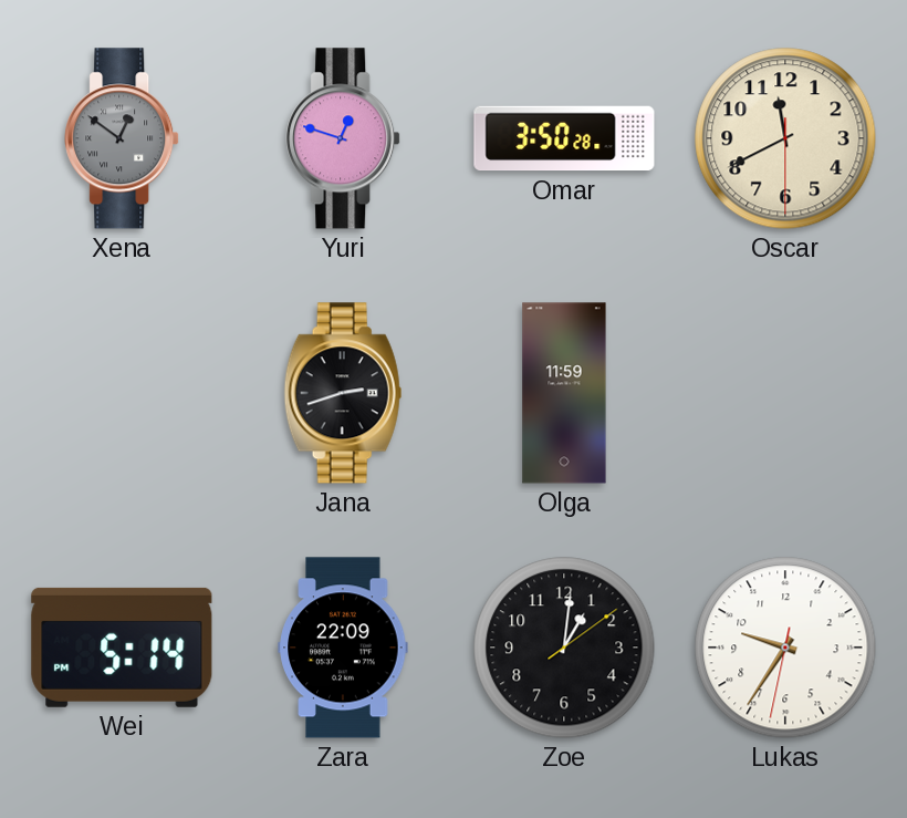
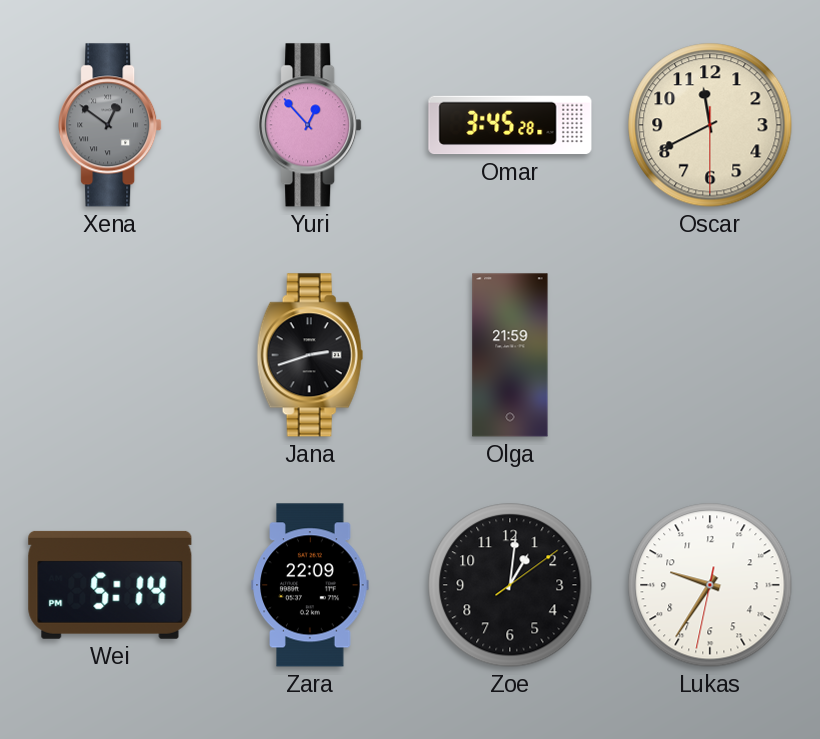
Yuri: 12:48 -> 12:53 (310, 125)
Omar: 3:50 -> 3:45 (510, 125)
Olga: 11:59 -> 21:59 (510, 355)
